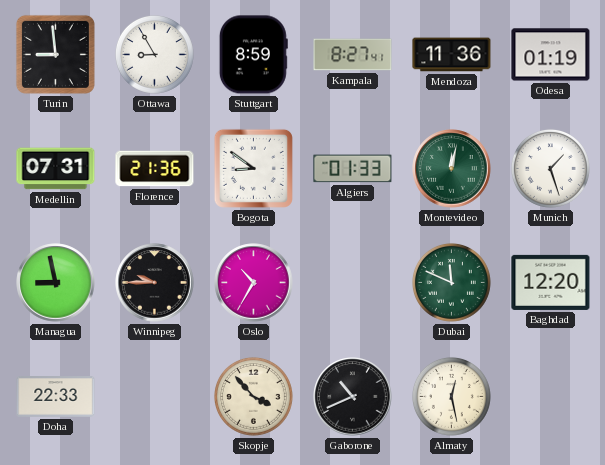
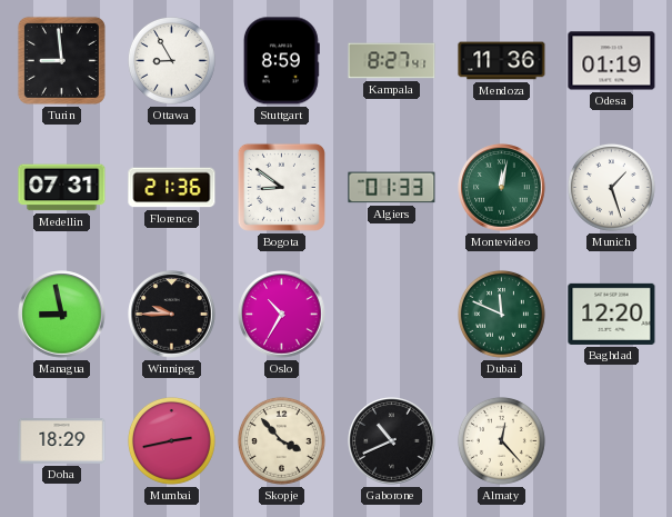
Doha: 22:33 -> 18:29 (62, 441)
Mumbai: none -> 2:43 (171, 440)
Almaty: 12:28 -> 12:23 (501, 440)
